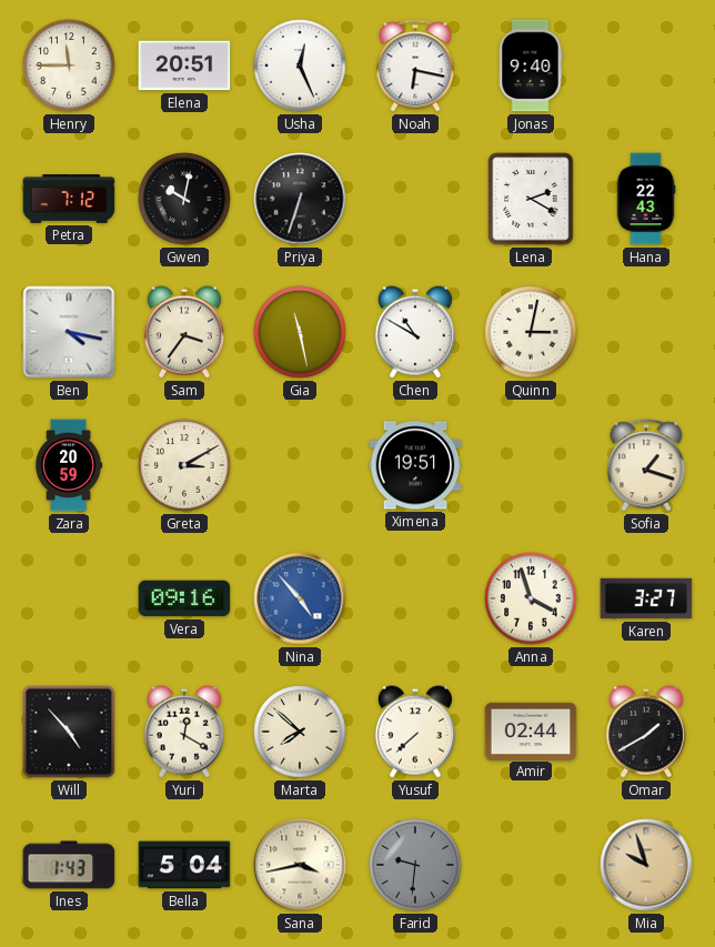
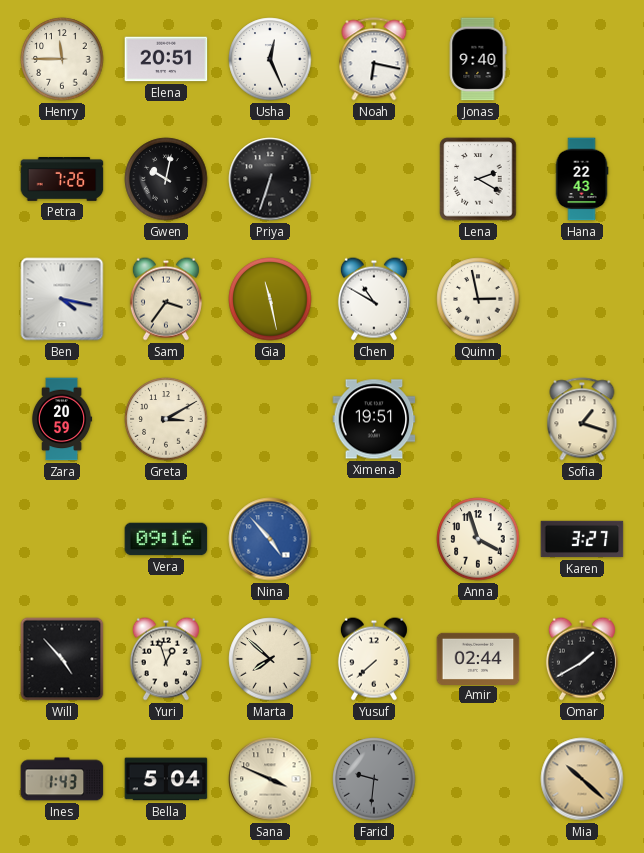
Petra: 7:12 -> 7:26 (62, 180)
Quinn: 3:02 -> 2:58 (478, 299)
Yuri: 12:20 -> 12:57 (166, 659)
Sana: 3:43 -> 3:49 (270, 779)
Mia: 9:57 -> 10:22 (582, 779)
